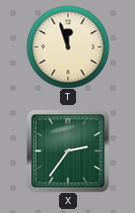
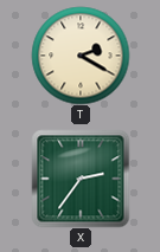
T: 11:57 -> 2:20 (81, 56)
